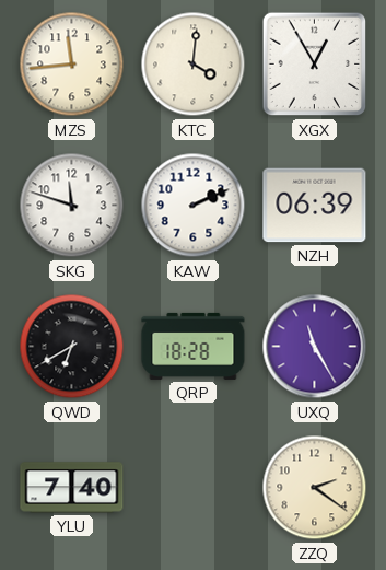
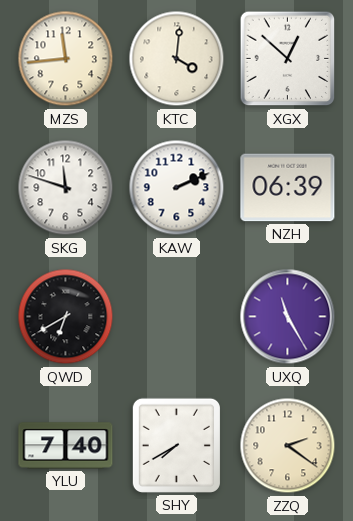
XGX: 12:55 -> 12:52 (288, 59)
QRP: 18:28 -> none (194, 346)
SHY: none -> 7:40 (176, 445)
